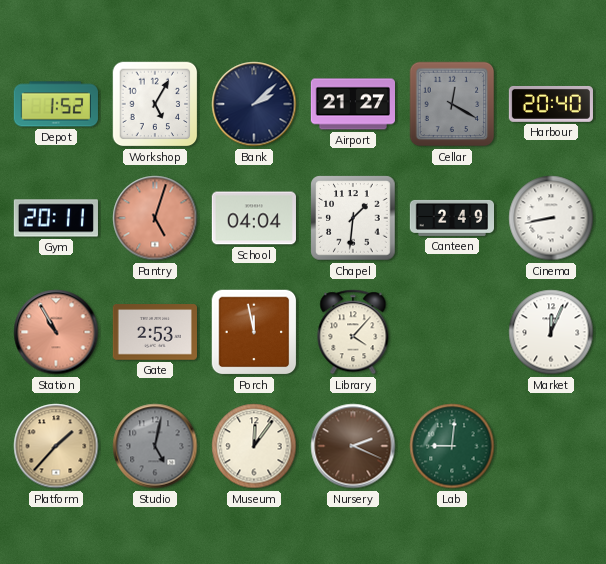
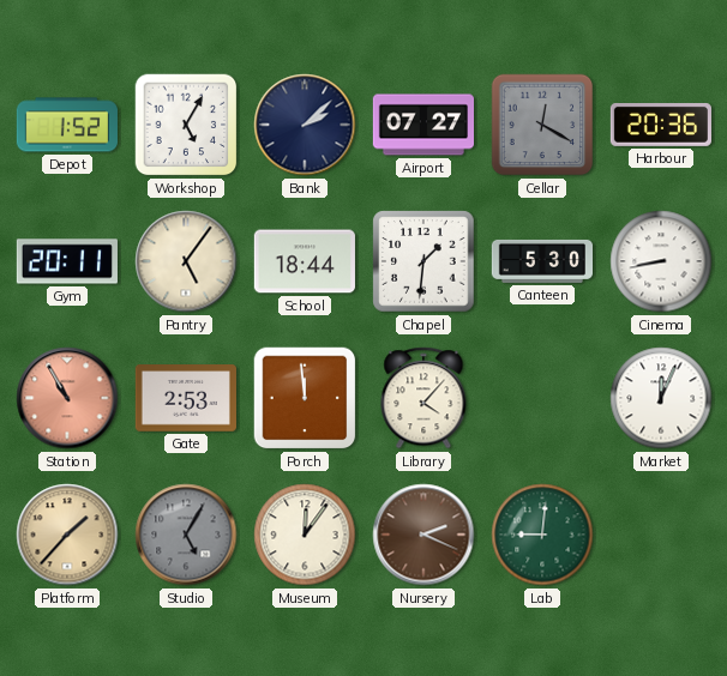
Airport: 21:27 -> 07:27 (422, 125)
Harbour: 20:40 -> 20:36 (661, 125)
Pantry: 5:03 -> 5:06 (186, 261)
Pantry dial: salmon -> cream (186, 261)
School: 04:04 -> 18:44 (305, 261)
Canteen: 2:49 -> 5:30 (541, 261)
Porch: 11:58 -> 11:59 (305, 398)
Studio: 5:02 -> 5:05 (186, 535)
